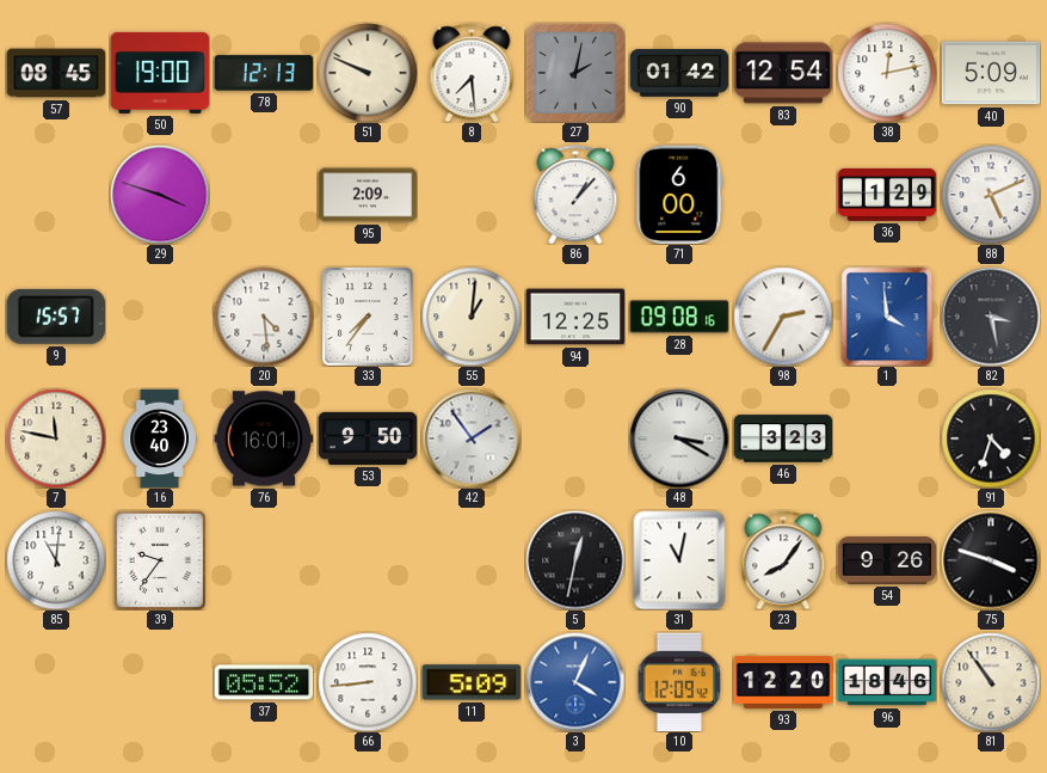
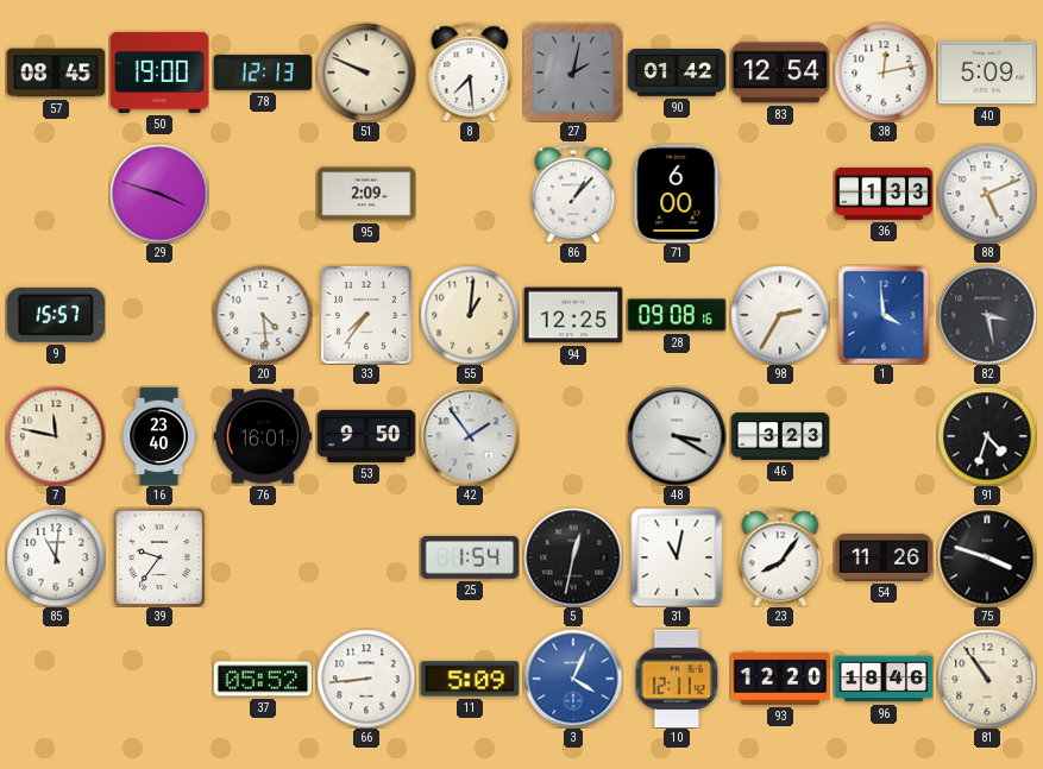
36: 1:29 -> 1:33 (884, 194)
25: none -> 1:54 (470, 557)
54: 9:26 -> 11:26 (884, 557)
10: 12:09 -> 12:11 (677, 679)
